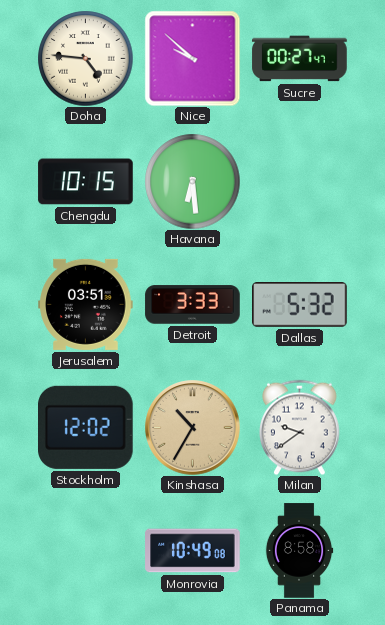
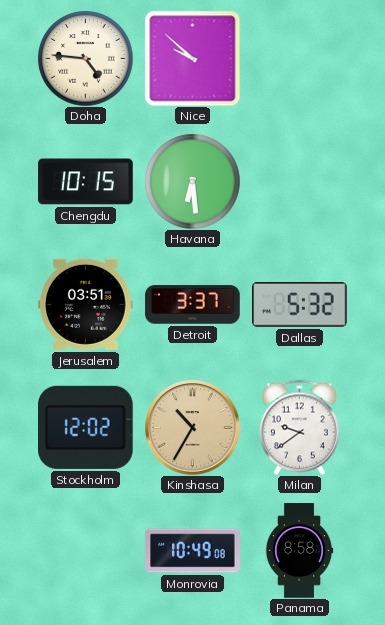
Sucre: 00:27 -> none (300, 59)
Detroit: 3:33 -> 3:37 (193, 305)
